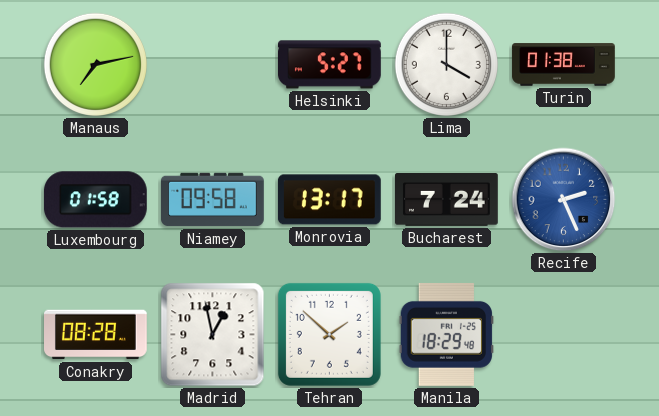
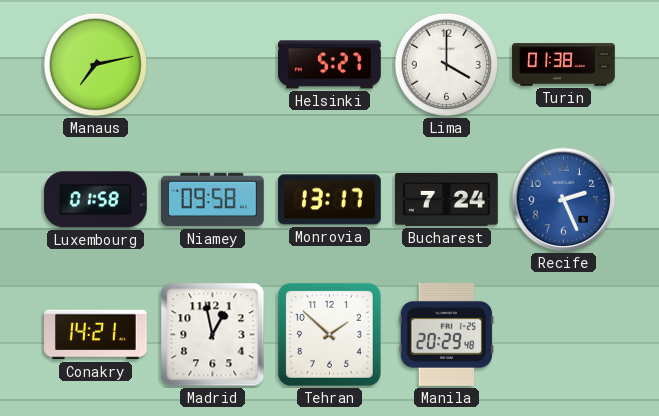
Conakry: 08:28 -> 14:21 (96, 335)
Manila: 18:29 -> 20:29 (447, 334)
